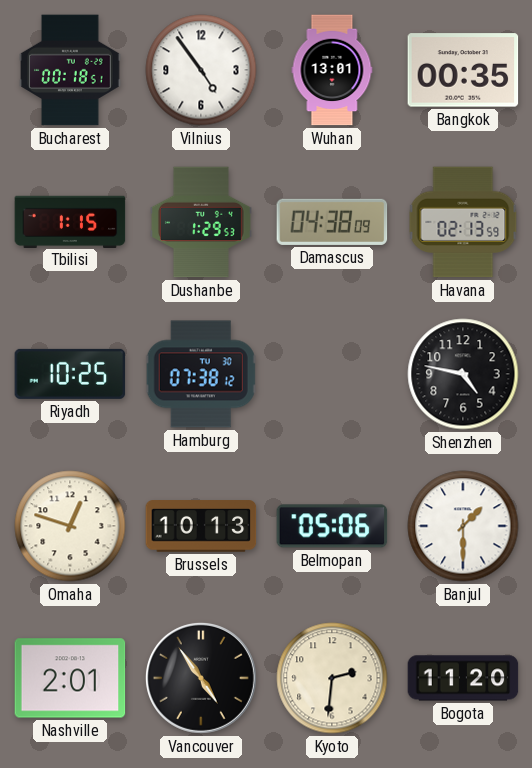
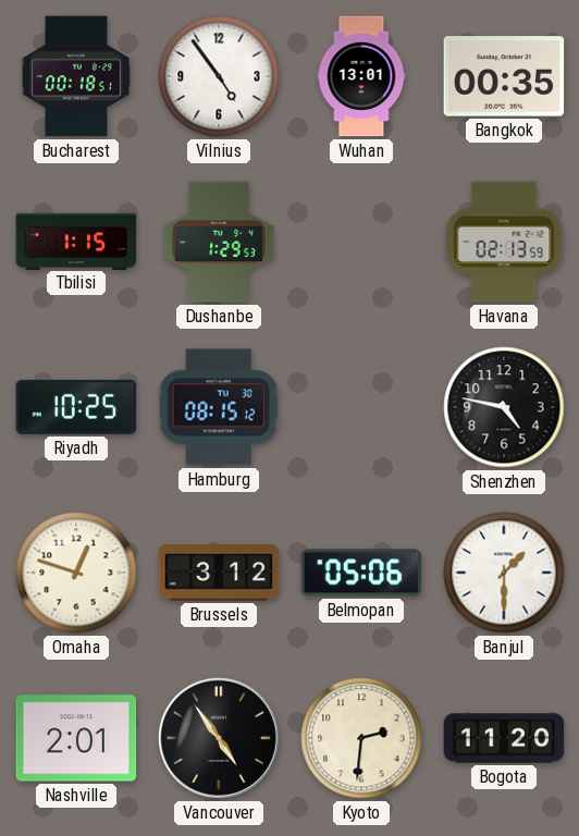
Damascus: 04:38 -> none (332, 222)
Hamburg: 07:38 -> 08:15 (219, 407)
Brussels: 10:13 -> 3:12 (219, 573)
